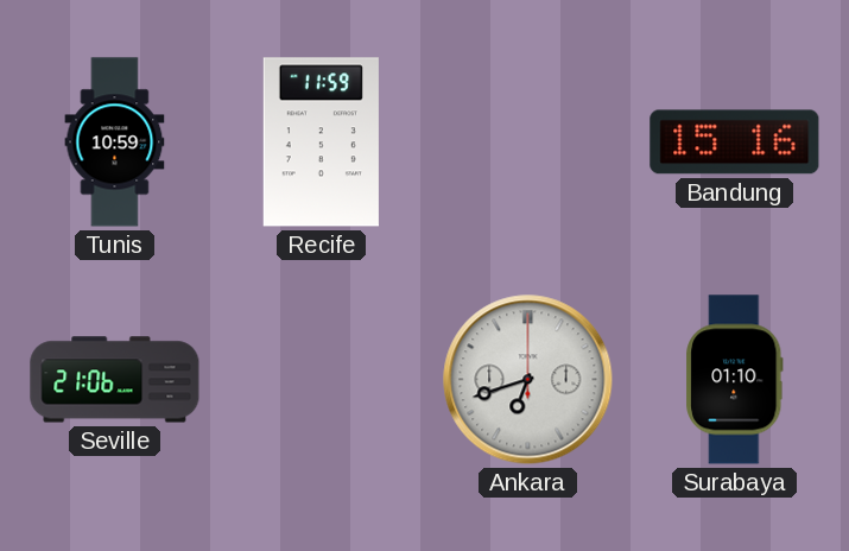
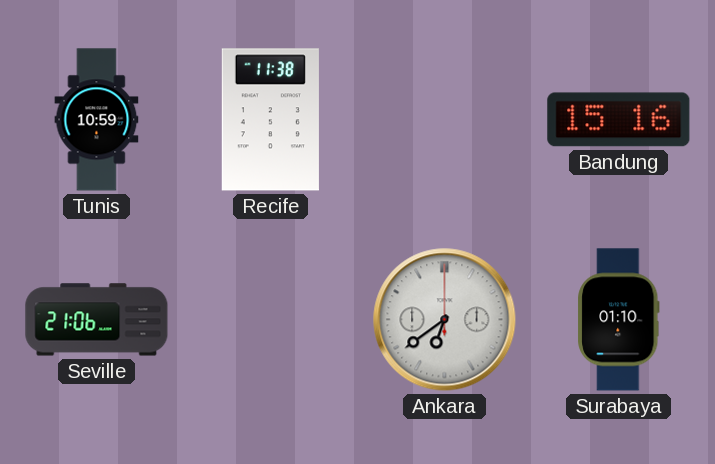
Recife: 11:59 -> 11:38 (270, 120)
Ankara: 6:42 -> 6:39 (445, 320)
